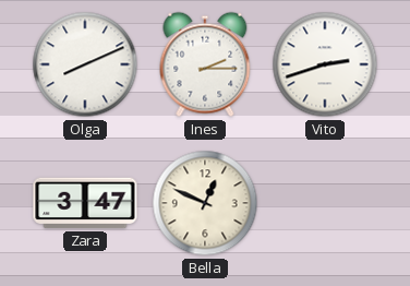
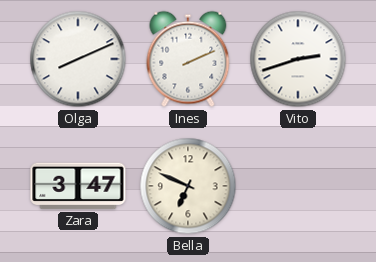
Ines: 2:15 -> 2:11 (188, 59)
Bella: 12:49 -> 6:49 (188, 186)
